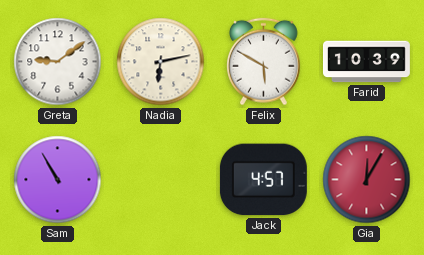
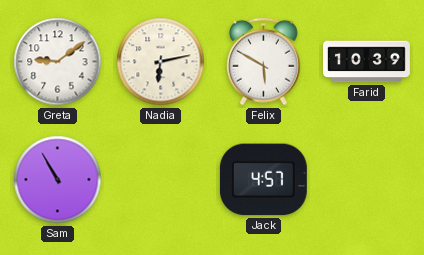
Gia: 12:05 -> none (367, 180)
